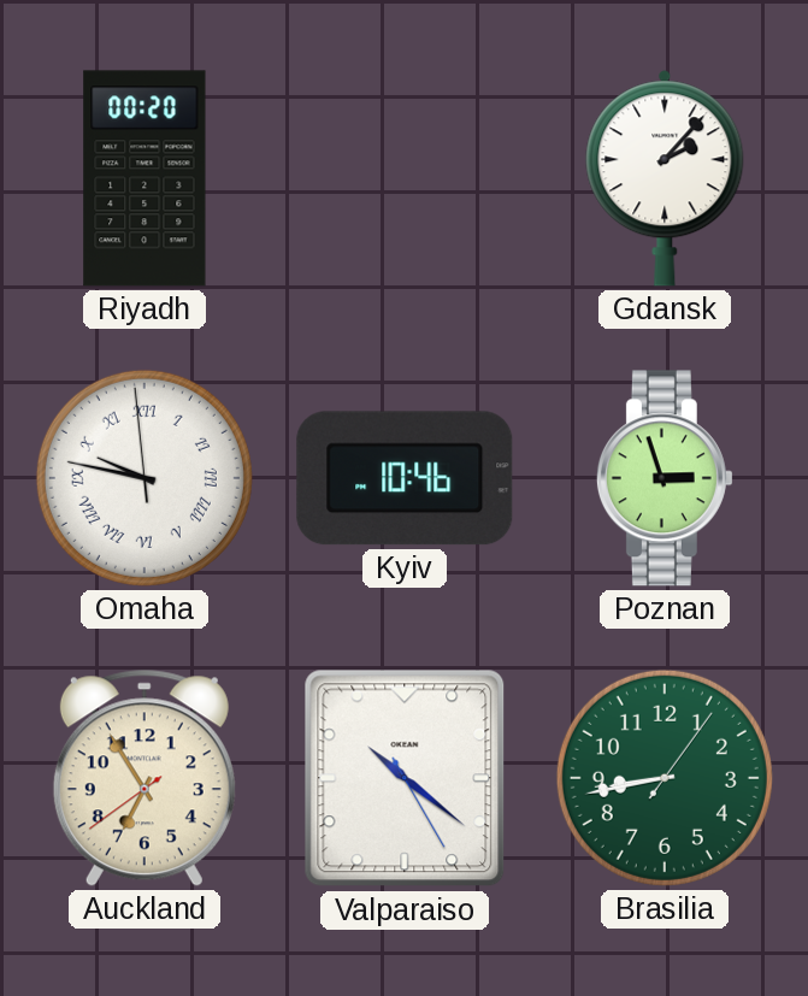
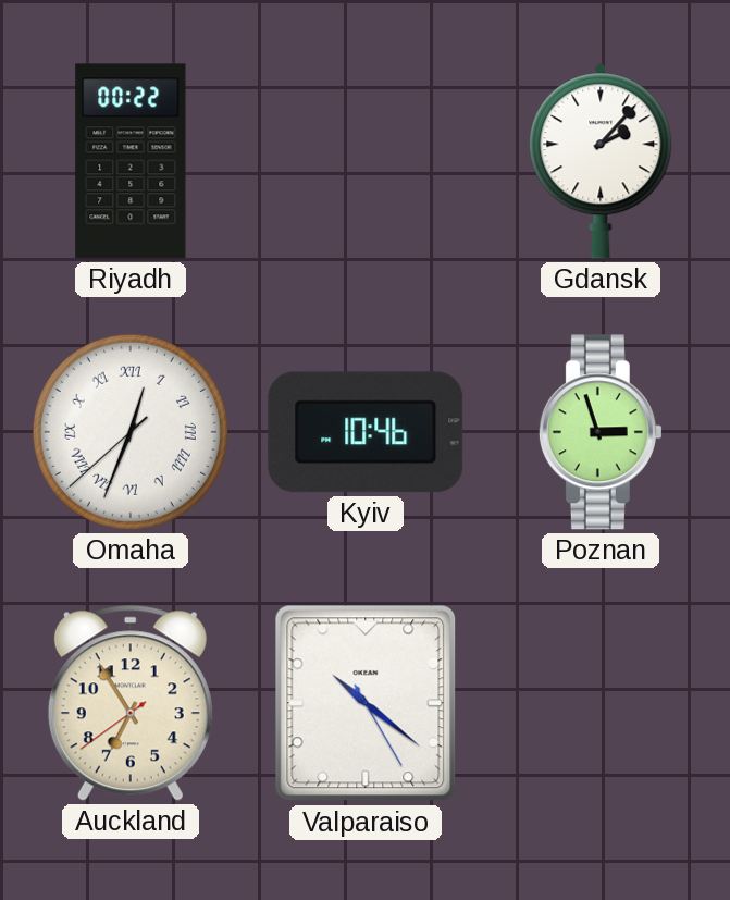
Riyadh: 00:20 -> 00:22 (131, 161)
Omaha: 9:46 -> 12:33 (131, 432)
Brasilia: 8:43 -> none (665, 778)
